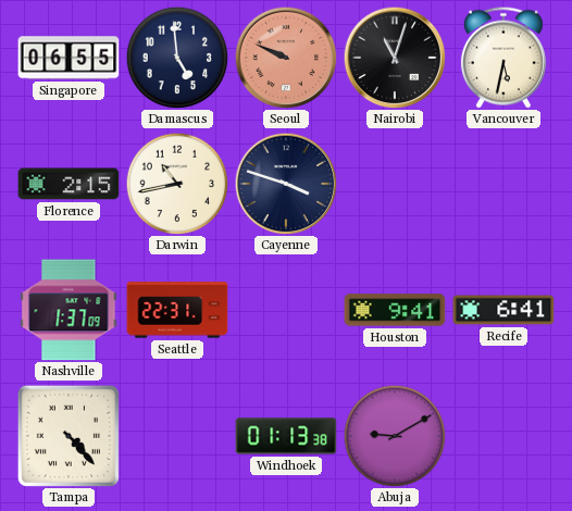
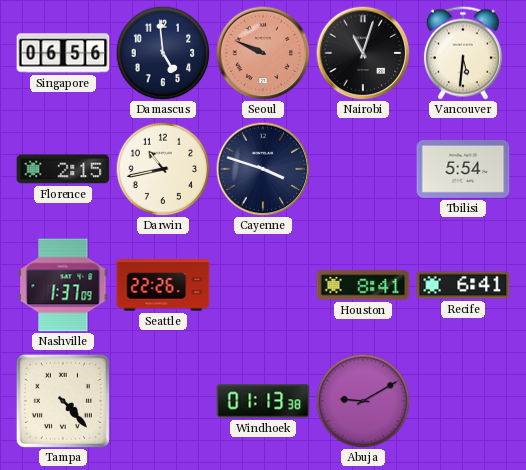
Singapore: 06:55 -> 06:56 (63, 53)
Vancouver: 5:32 -> 5:31 (463, 53)
Tbilisi: none -> 5:54 (463, 170)
Seattle: 22:31 -> 22:26 (163, 285)
Houston: 9:41 -> 8:41 (363, 285)
